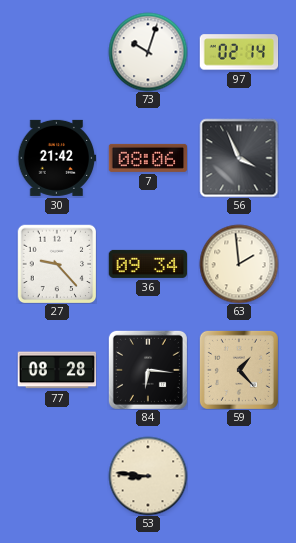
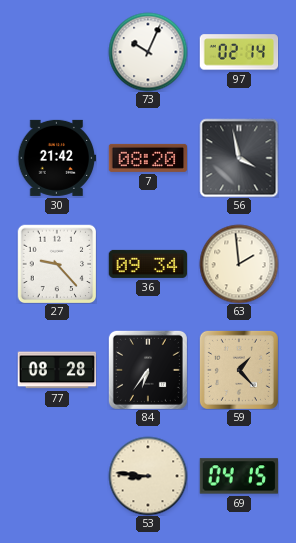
73: 10:03 -> 10:04 (148, 52)
7: 08:06 -> 08:20 (148, 158)
56: 3:56 -> 3:58 (239, 158)
84: 6:16 -> 6:36 (148, 370)
69: none -> 04:15 (239, 476)
